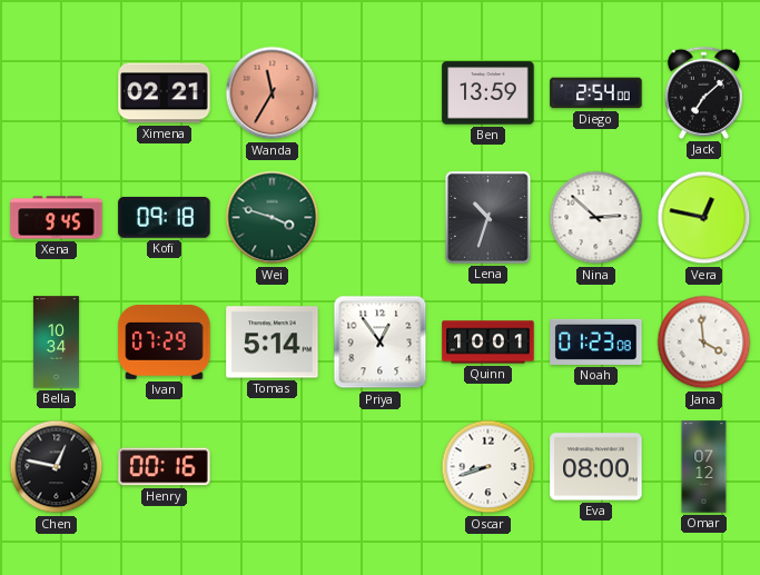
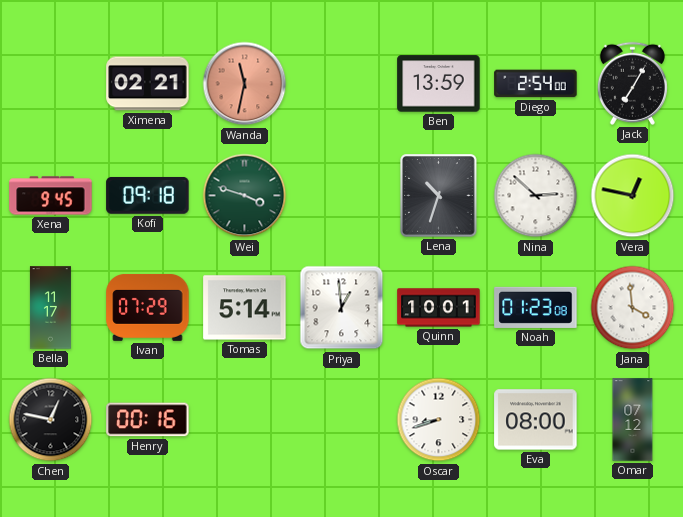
Wanda: 11:35 -> 11:32 (245, 84)
Jack: 7:08 -> 7:05 (632, 83)
Bella: 10:34 -> 11:17 (50, 308)
Priya: 12:54 -> 12:59 (342, 308)
